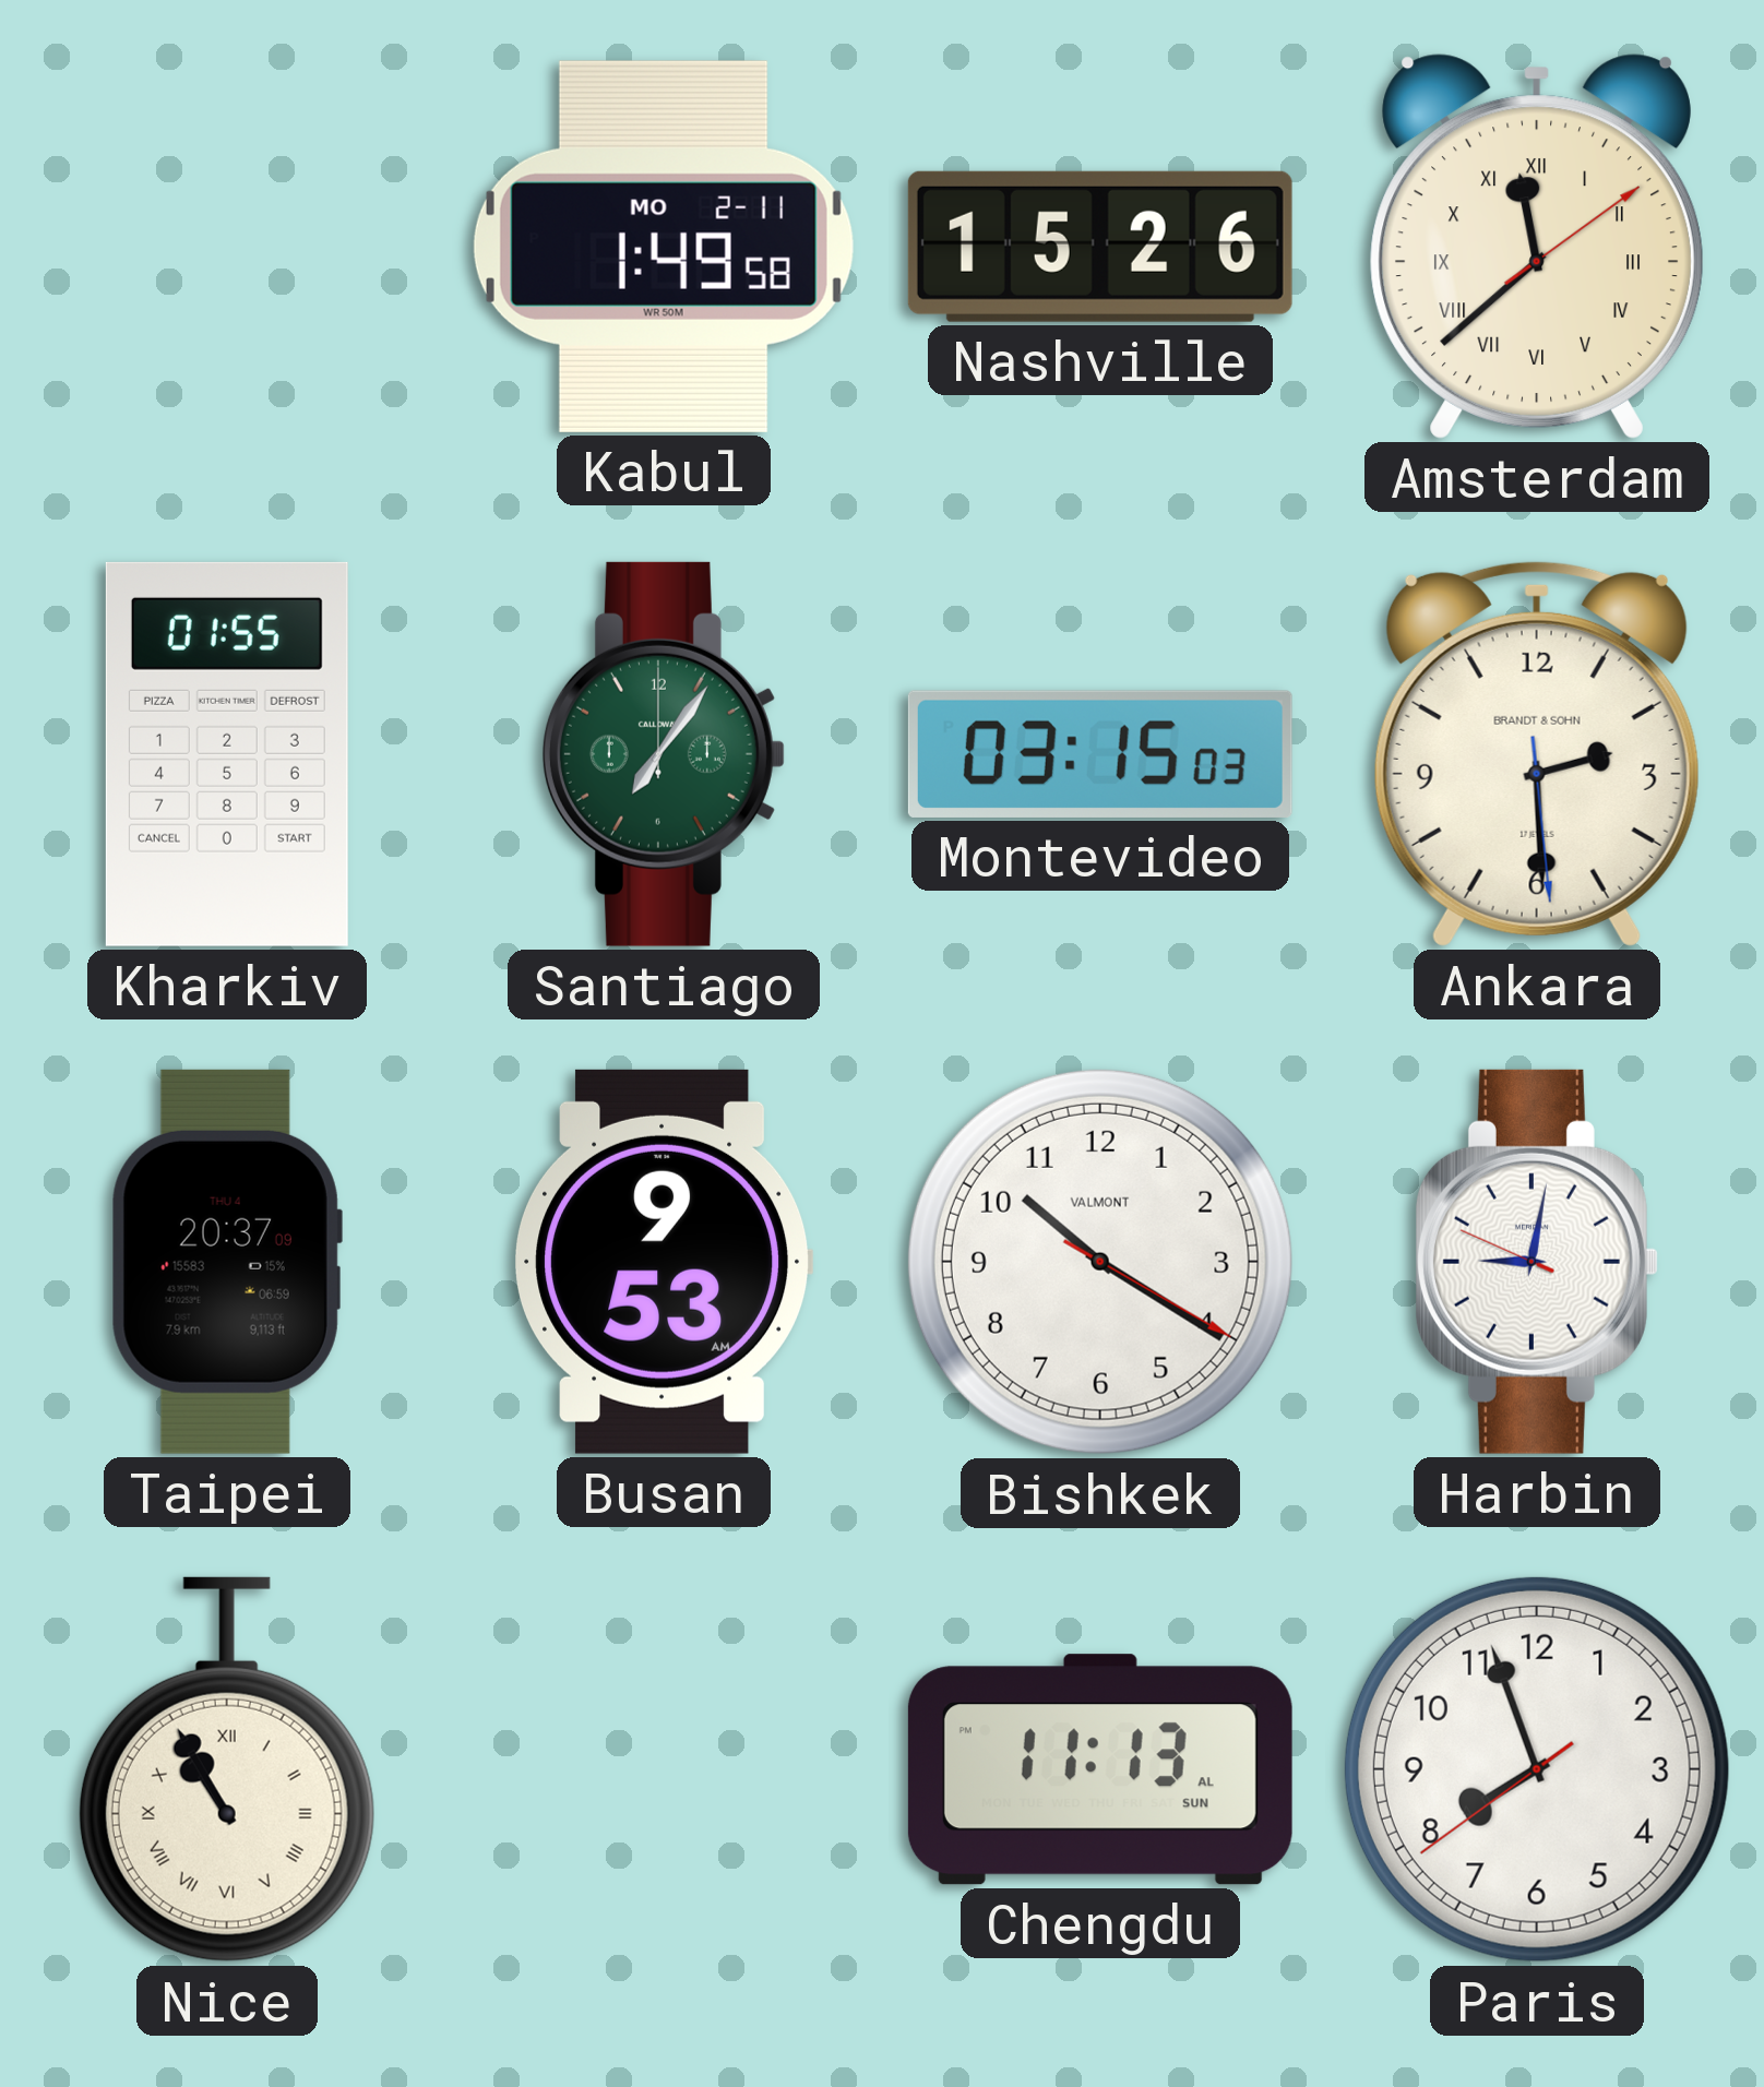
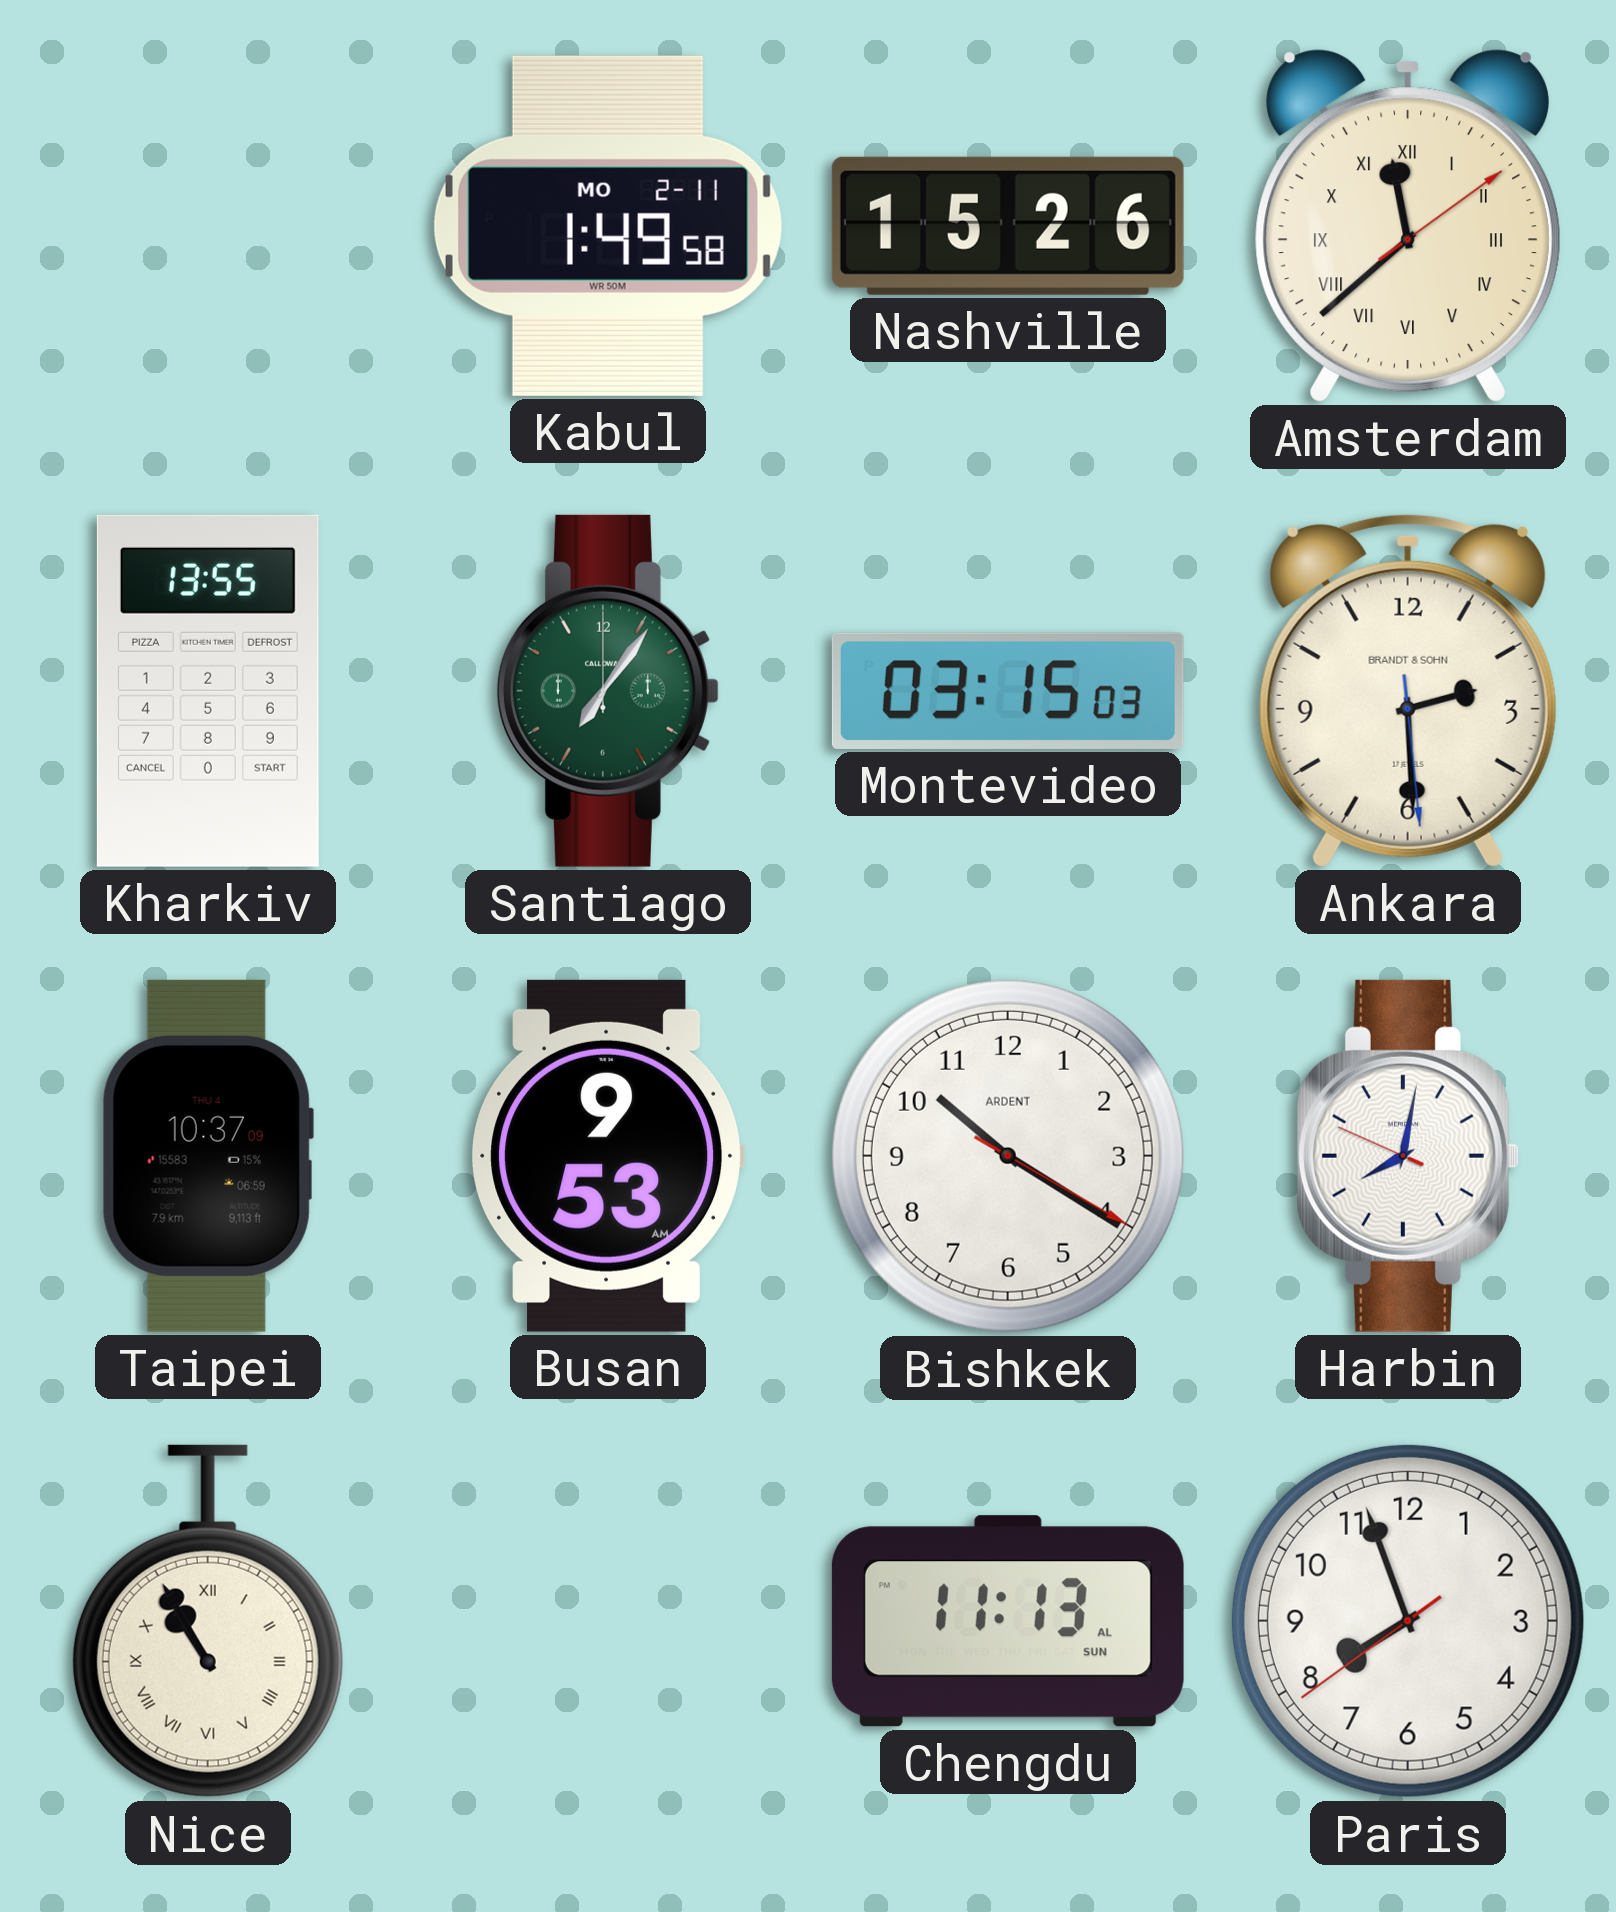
Kharkiv: 01:55 -> 13:55 (208, 691)
Taipei: 20:37 -> 10:37 (208, 1156)
Bishkek brand: VALMONT -> ARDENT (1008, 1156)
Harbin: 9:01 -> 8:01 (1408, 1156)
